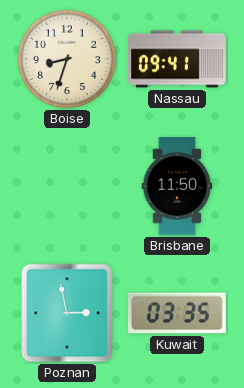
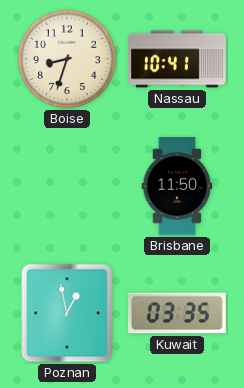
Nassau: 09:41 -> 10:41 (178, 59)
Poznan: 2:58 -> 12:58 (67, 313)
